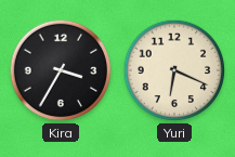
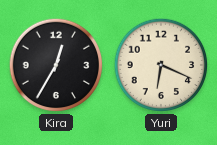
Kira: 3:35 -> 12:35 (56, 65)
